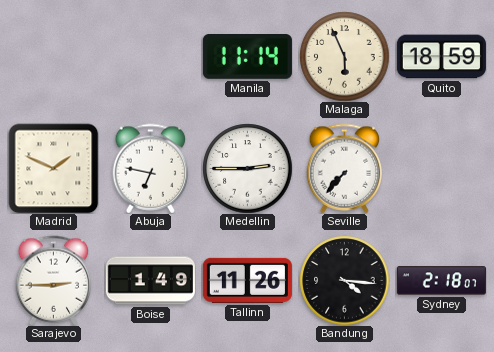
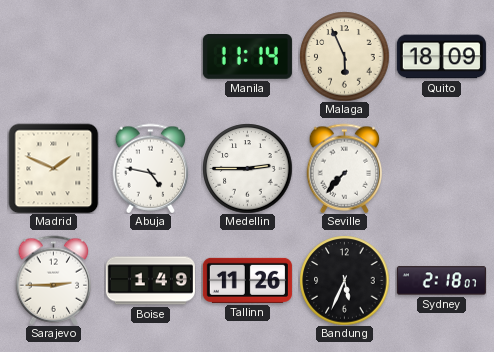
Quito: 18:59 -> 18:09 (441, 57)
Abuja: 6:47 -> 4:47 (151, 168)
Bandung: 4:16 -> 5:34 (344, 280)
